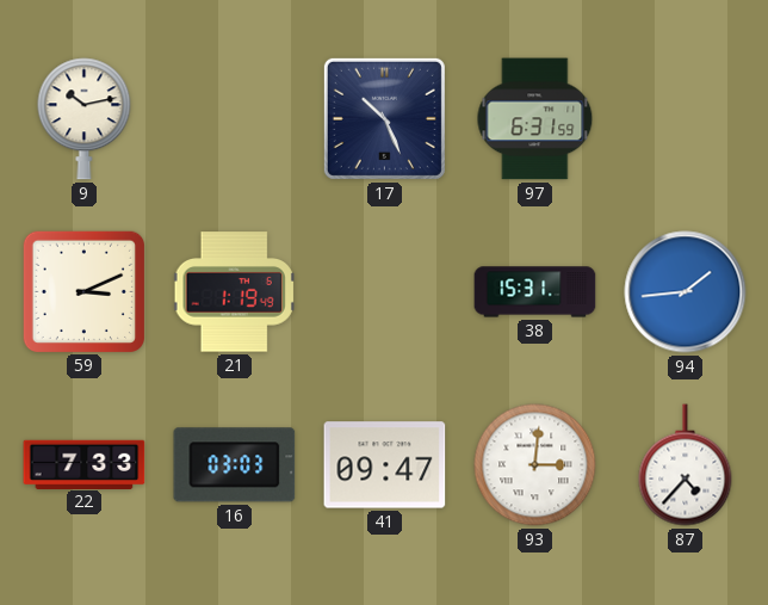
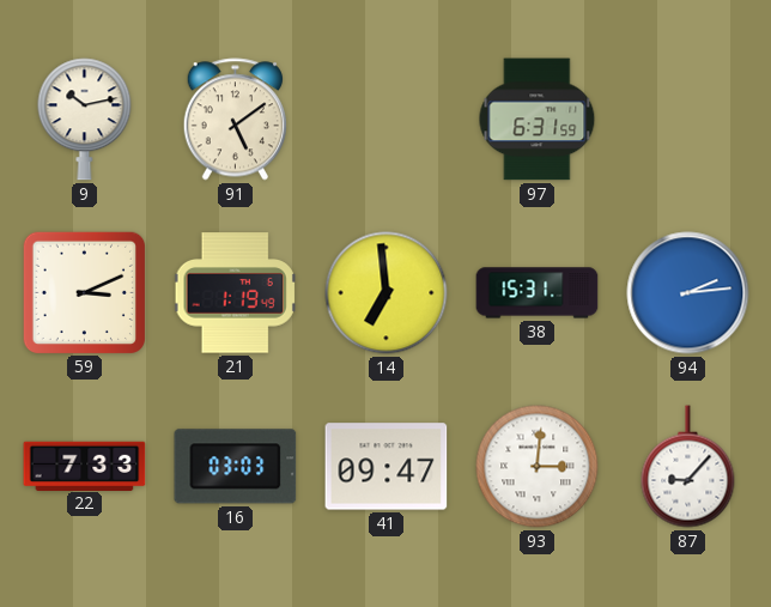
91: none -> 5:09 (235, 120)
17: 10:26 -> none (384, 118)
14: none -> 6:59 (387, 293)
94: 1:44 -> 2:14 (688, 293)
87: 4:37 -> 9:07 (688, 467)
